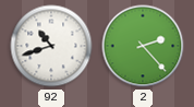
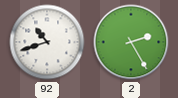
2: 2:23 -> 2:25 (131, 42)
